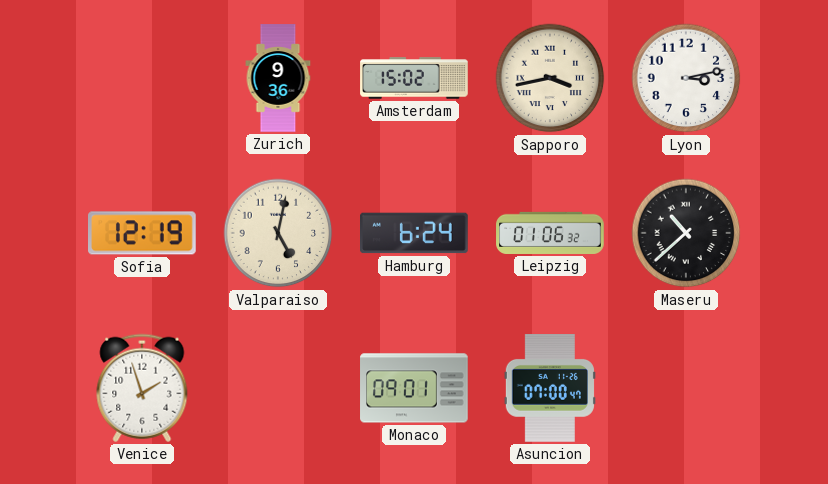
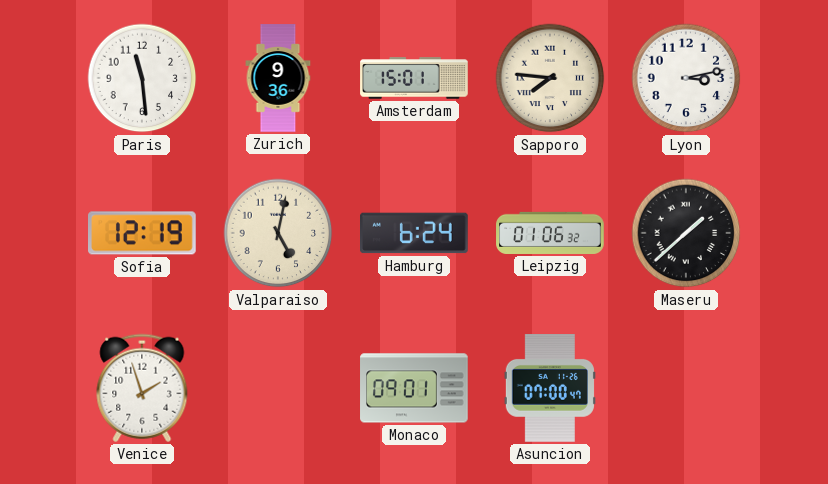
Paris: none -> 11:29 (142, 78)
Amsterdam: 15:02 -> 15:01 (414, 78)
Sapporo: 3:43 -> 7:46 (550, 78)
Maseru: 10:38 -> 1:38 (686, 233)
